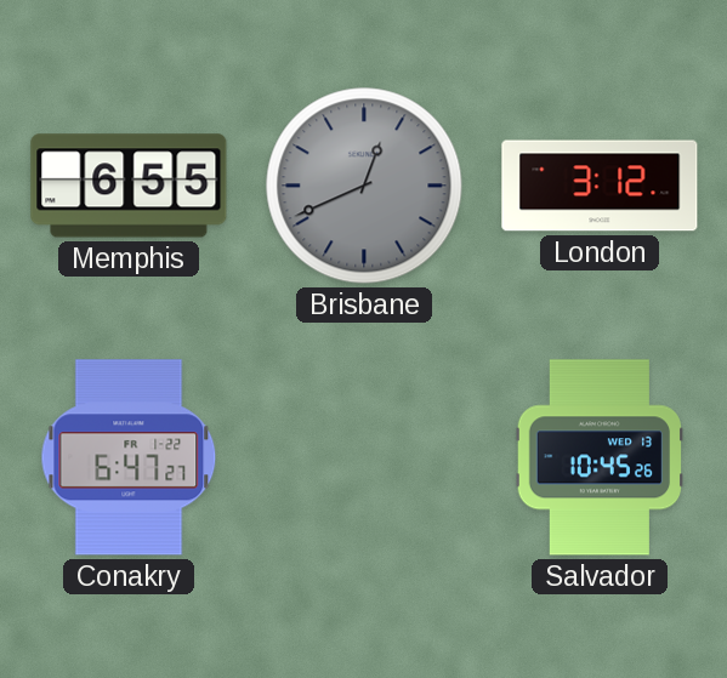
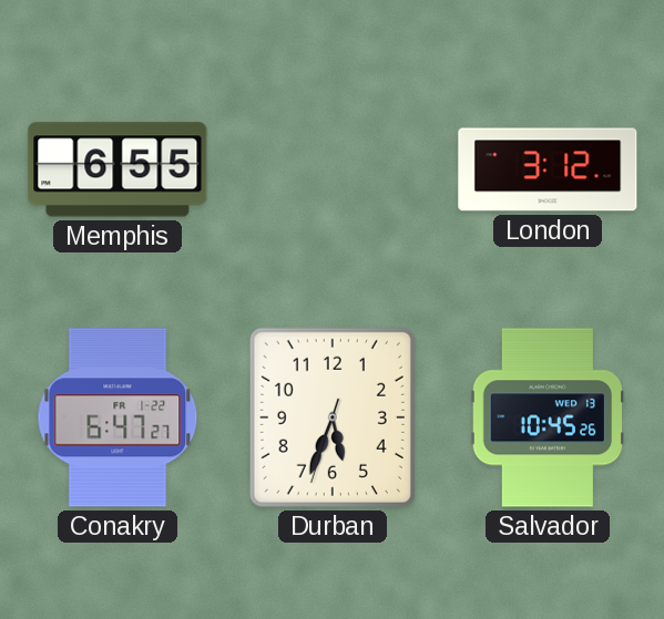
Brisbane: 12:41 -> none (364, 186)
Durban: none -> 5:33 (333, 417)
